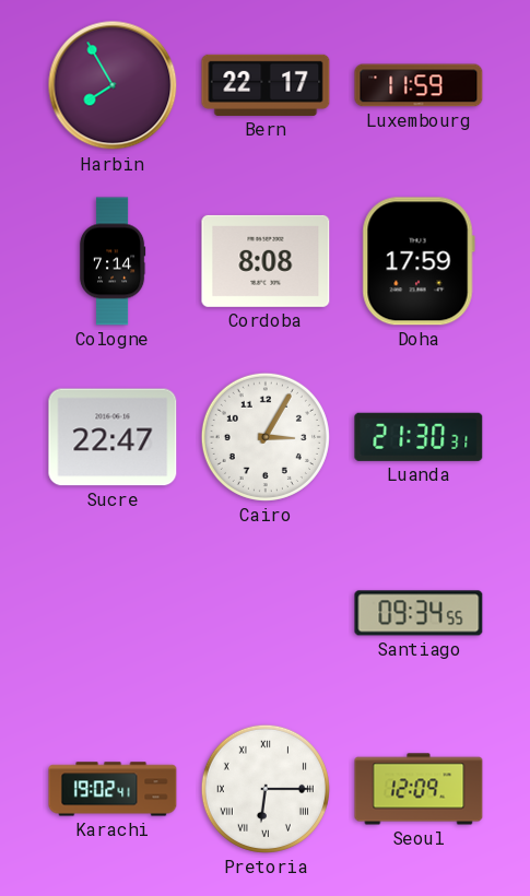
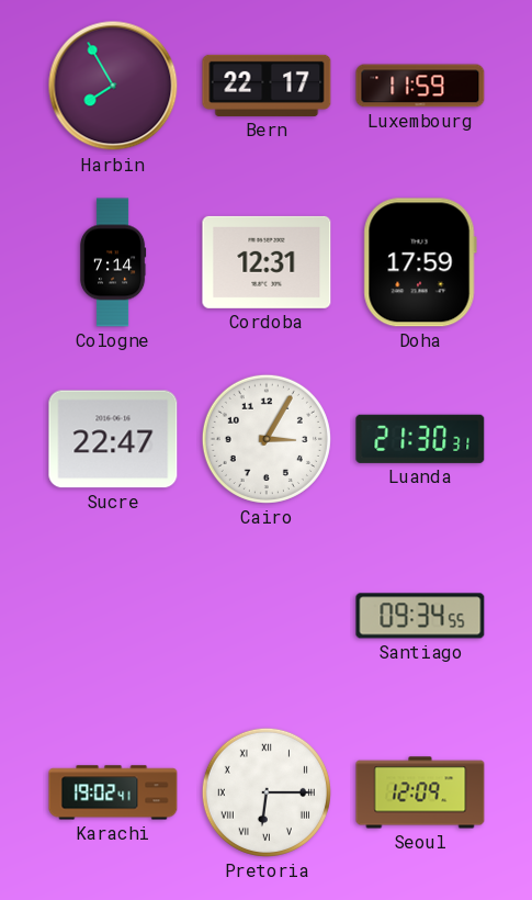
Cordoba: 8:08 -> 12:31 (267, 262)
